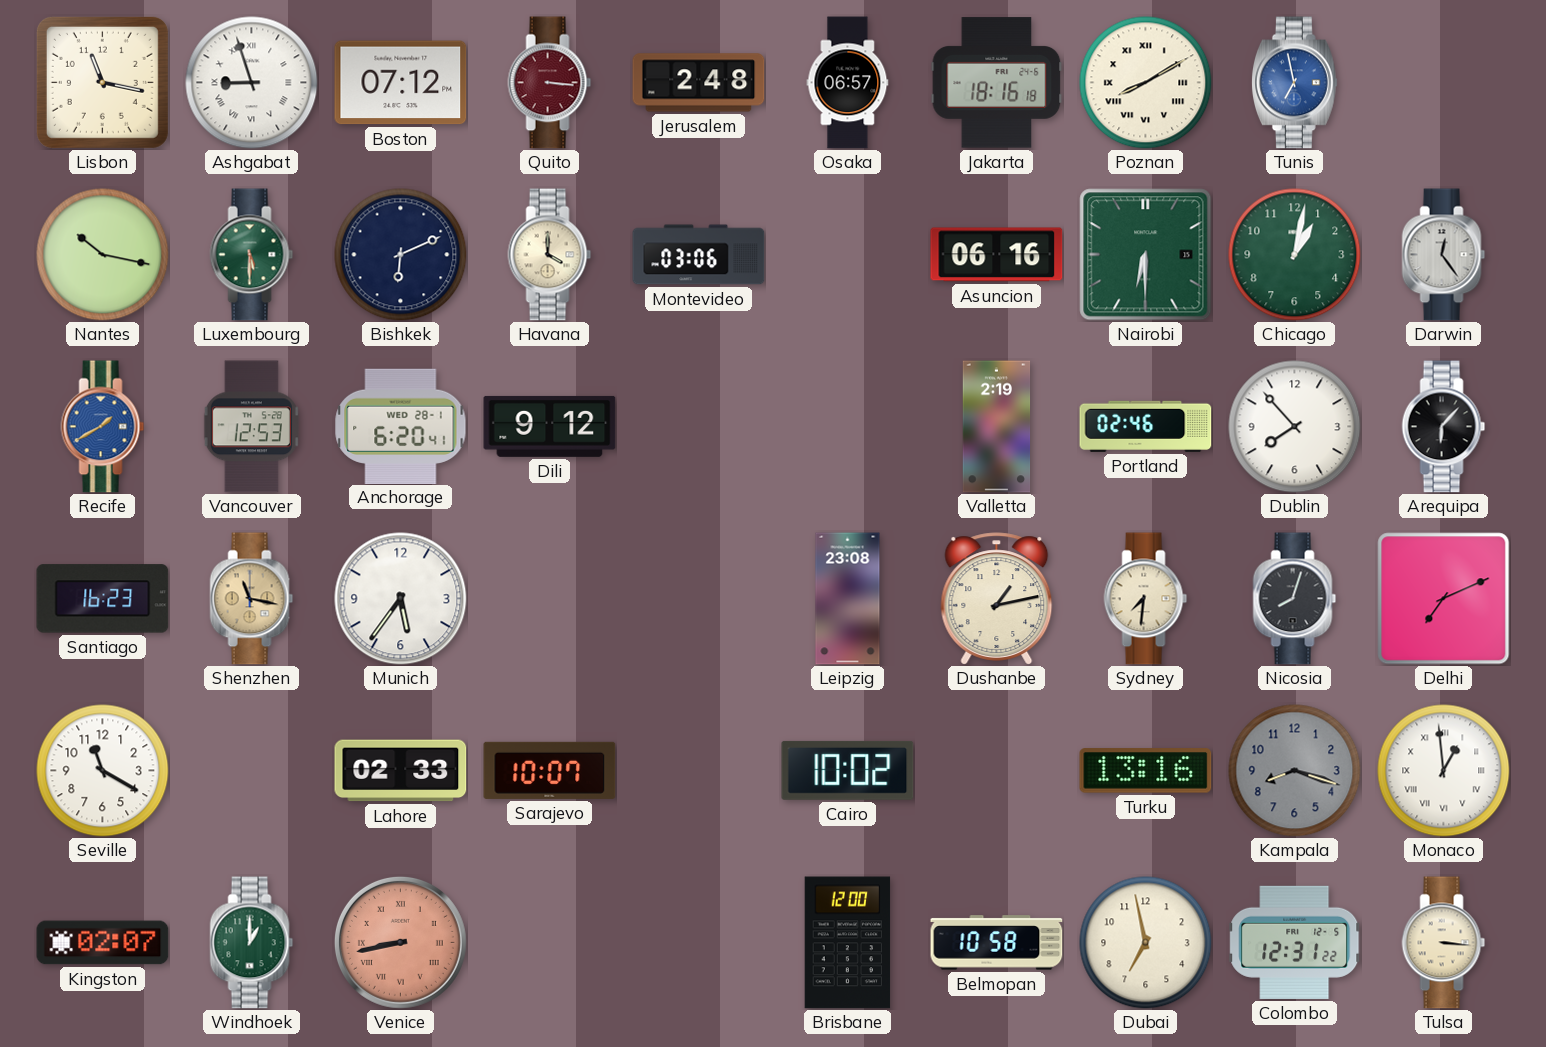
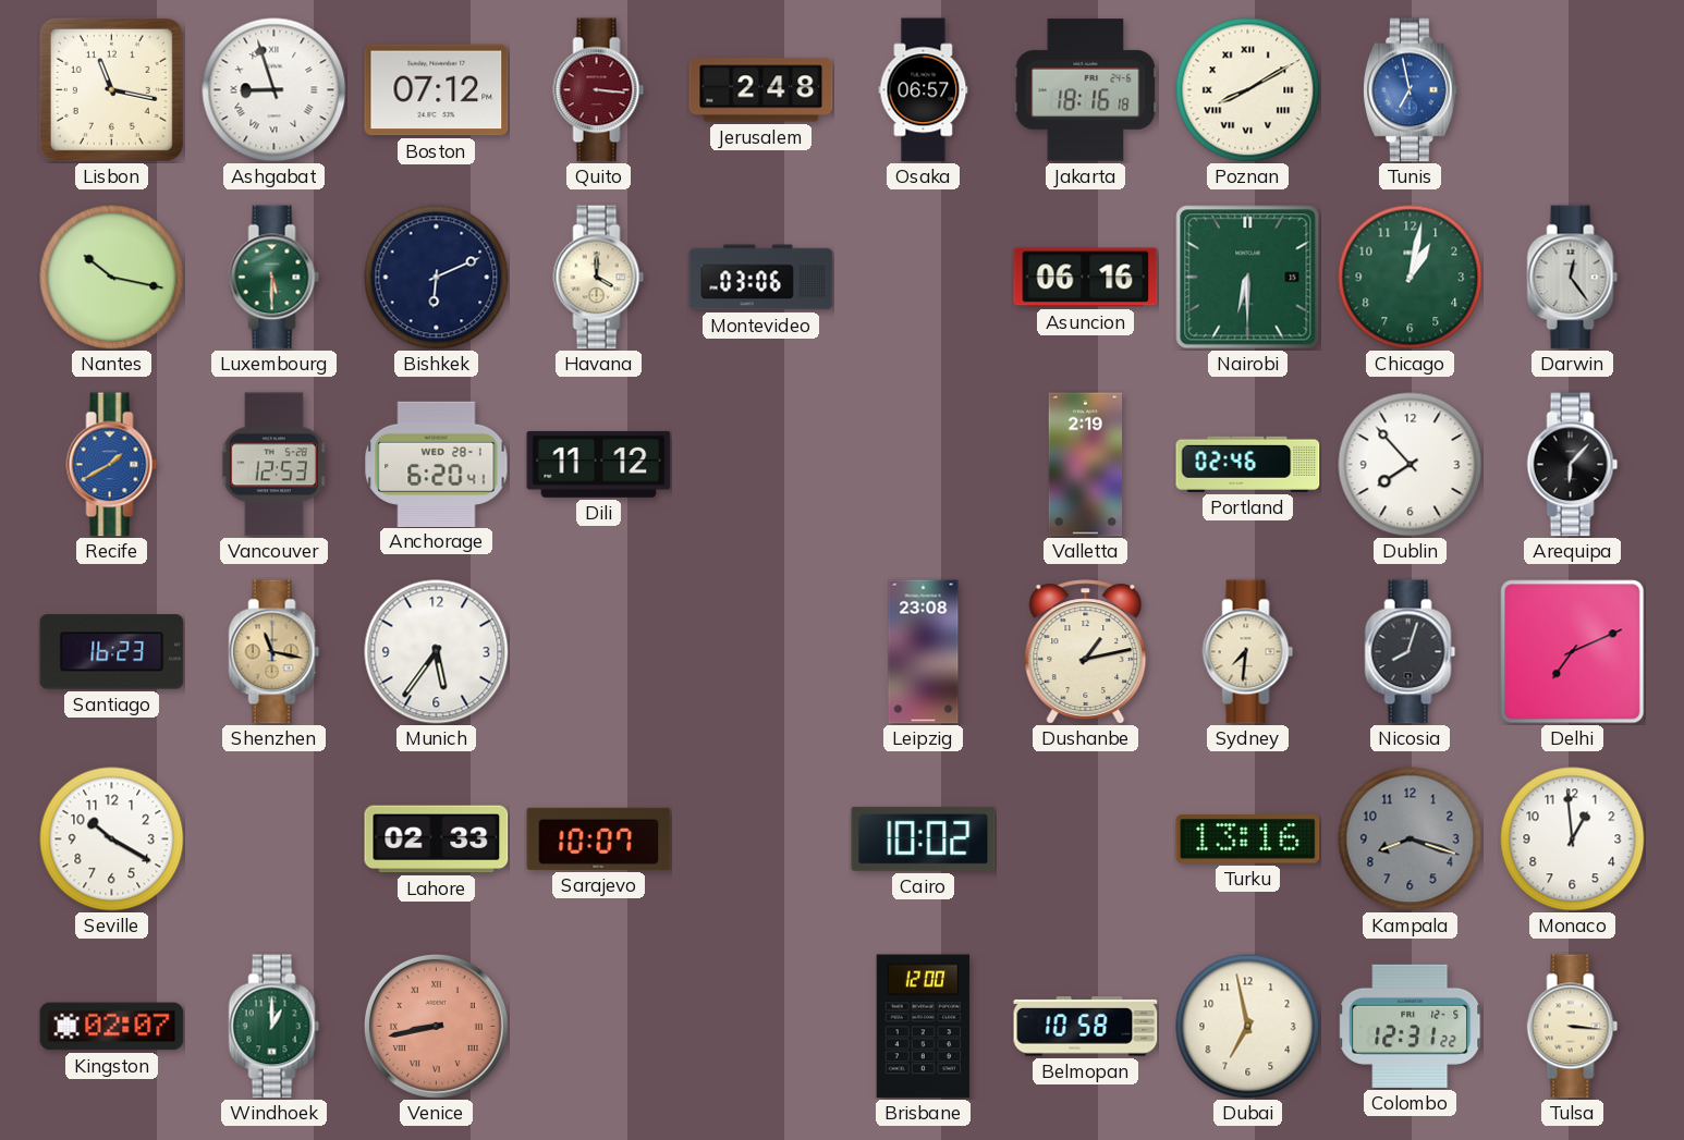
Dili: 9:12 -> 11:12 (599, 464)
Seville: 11:20 -> 10:20 (112, 839)
Monaco numerals: Roman -> Arabic (1573, 839)
